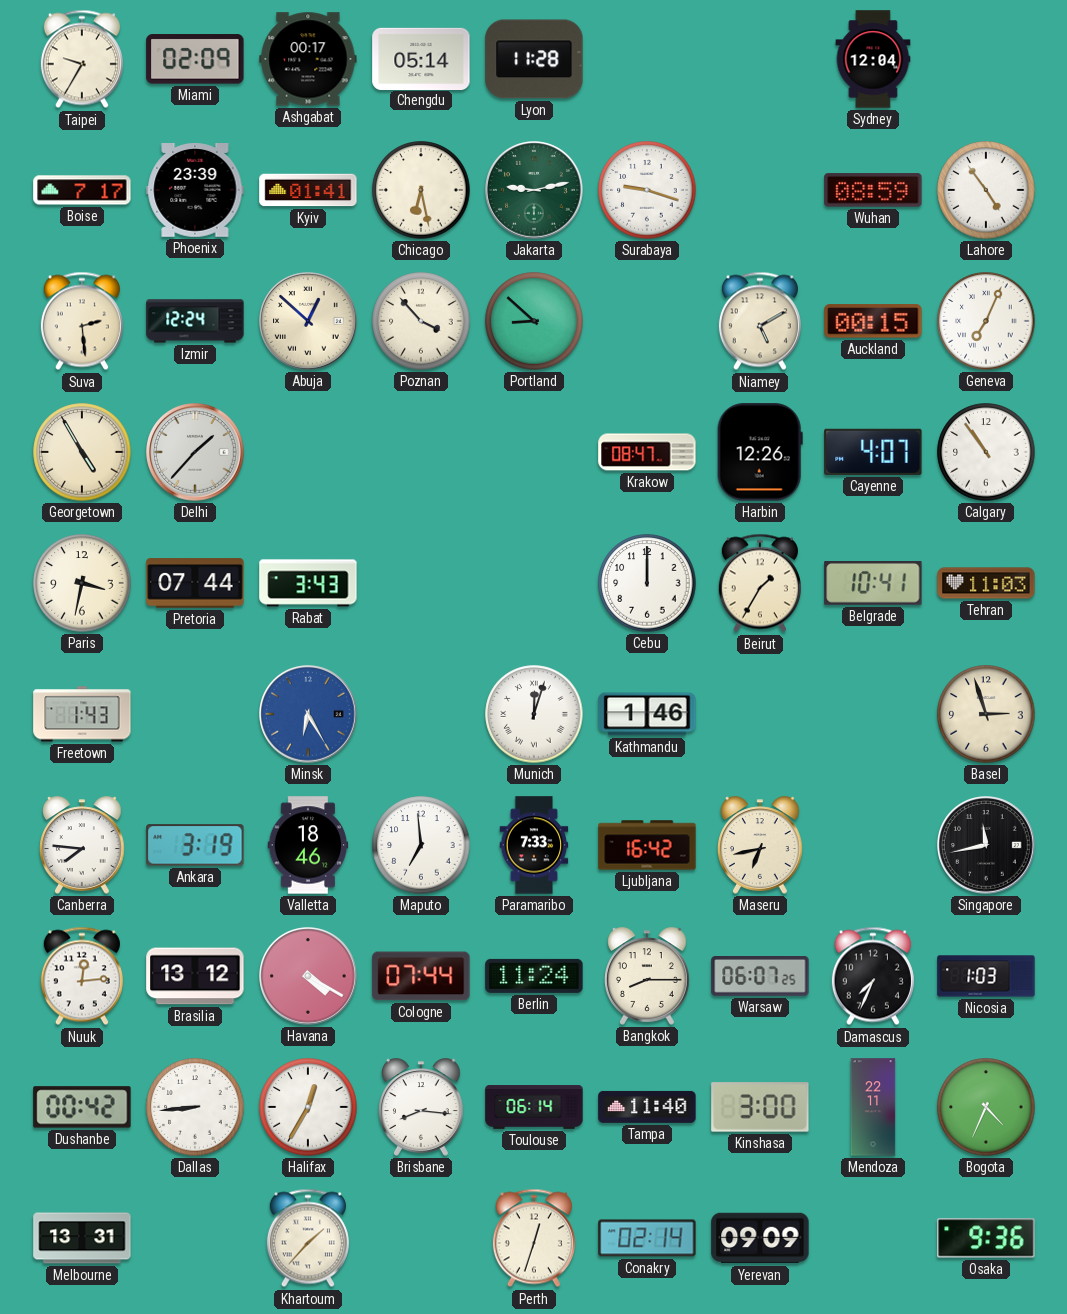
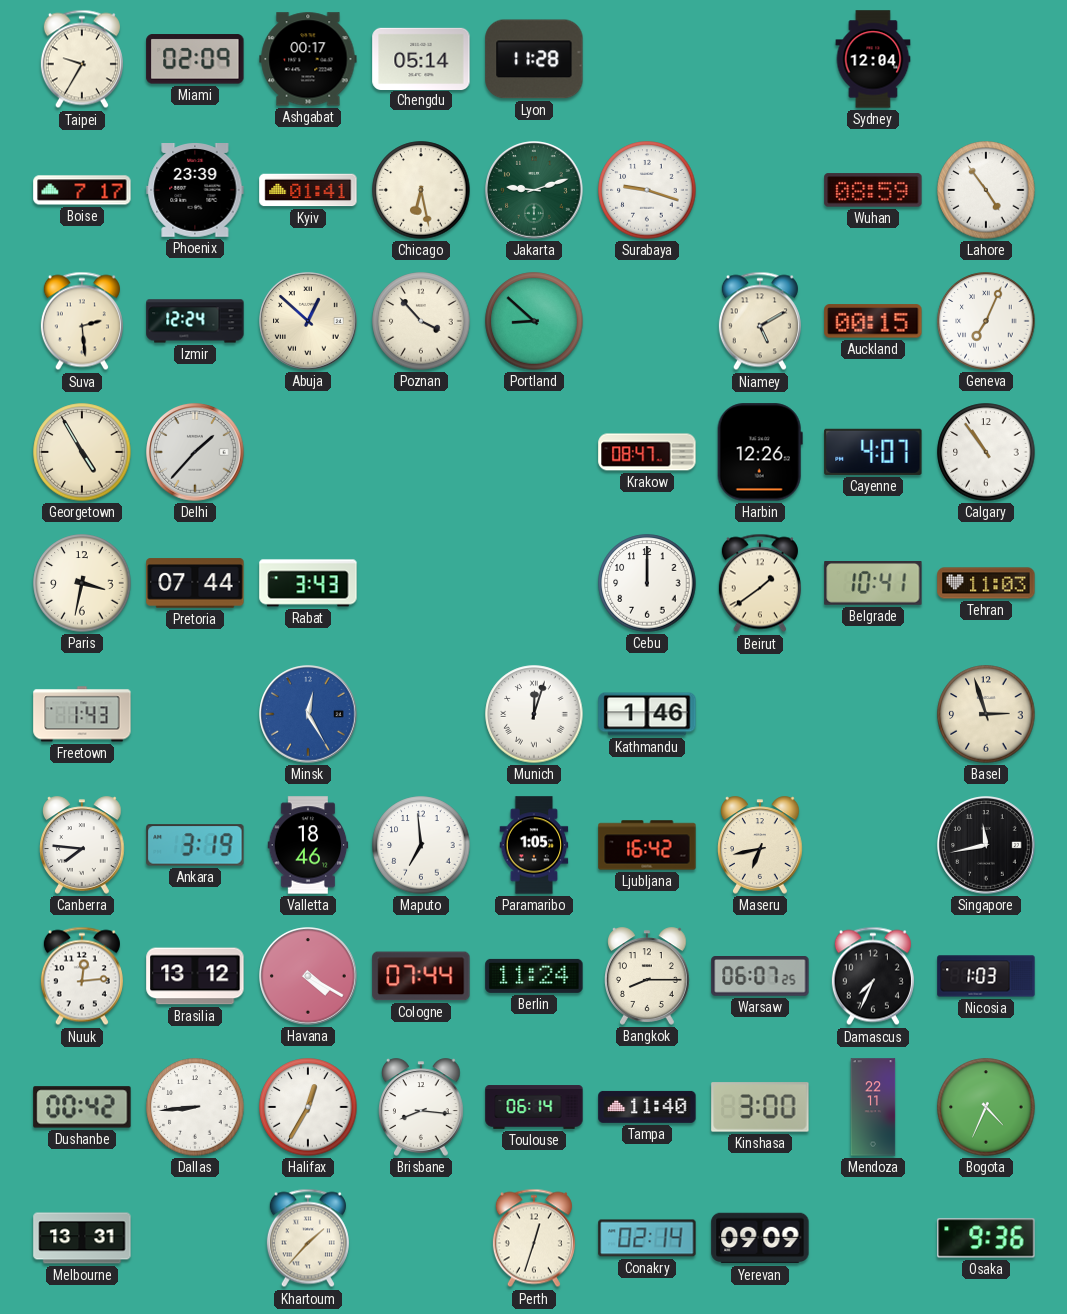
Jakarta: 9:13 -> 9:12 (534, 190)
Beirut: 1:35 -> 1:39 (760, 583)
Minsk: 6:25 -> 12:25 (308, 714)
Paramaribo: 7:33 -> 1:05 (534, 845)
